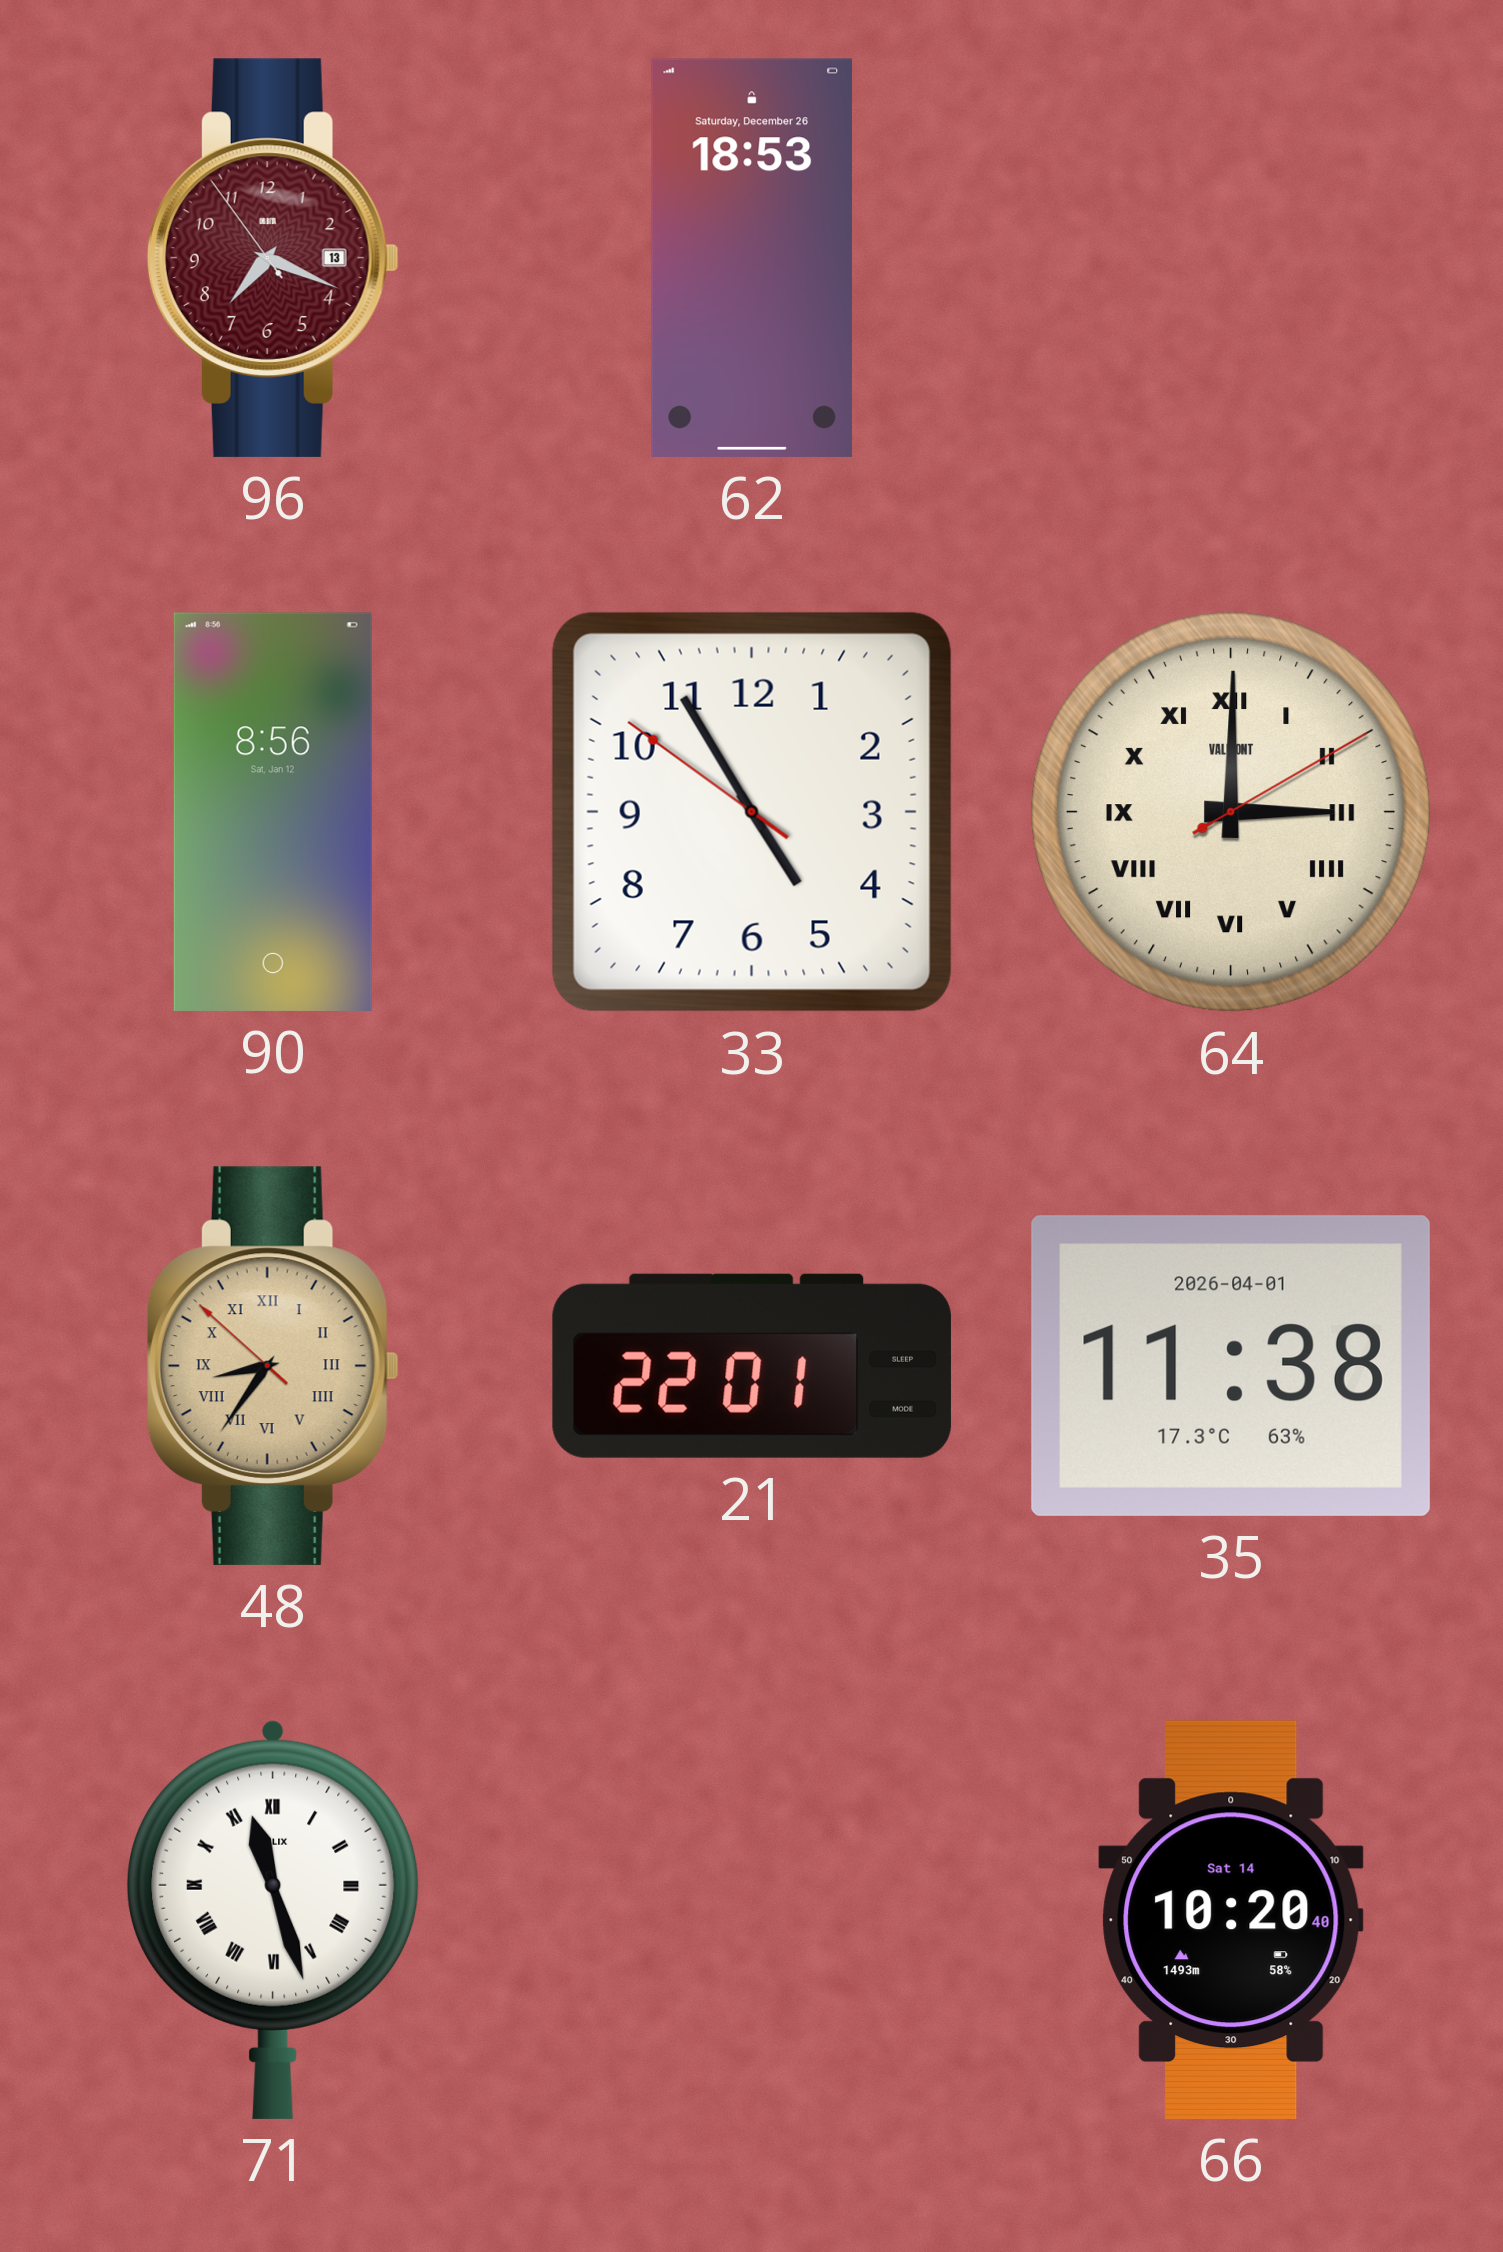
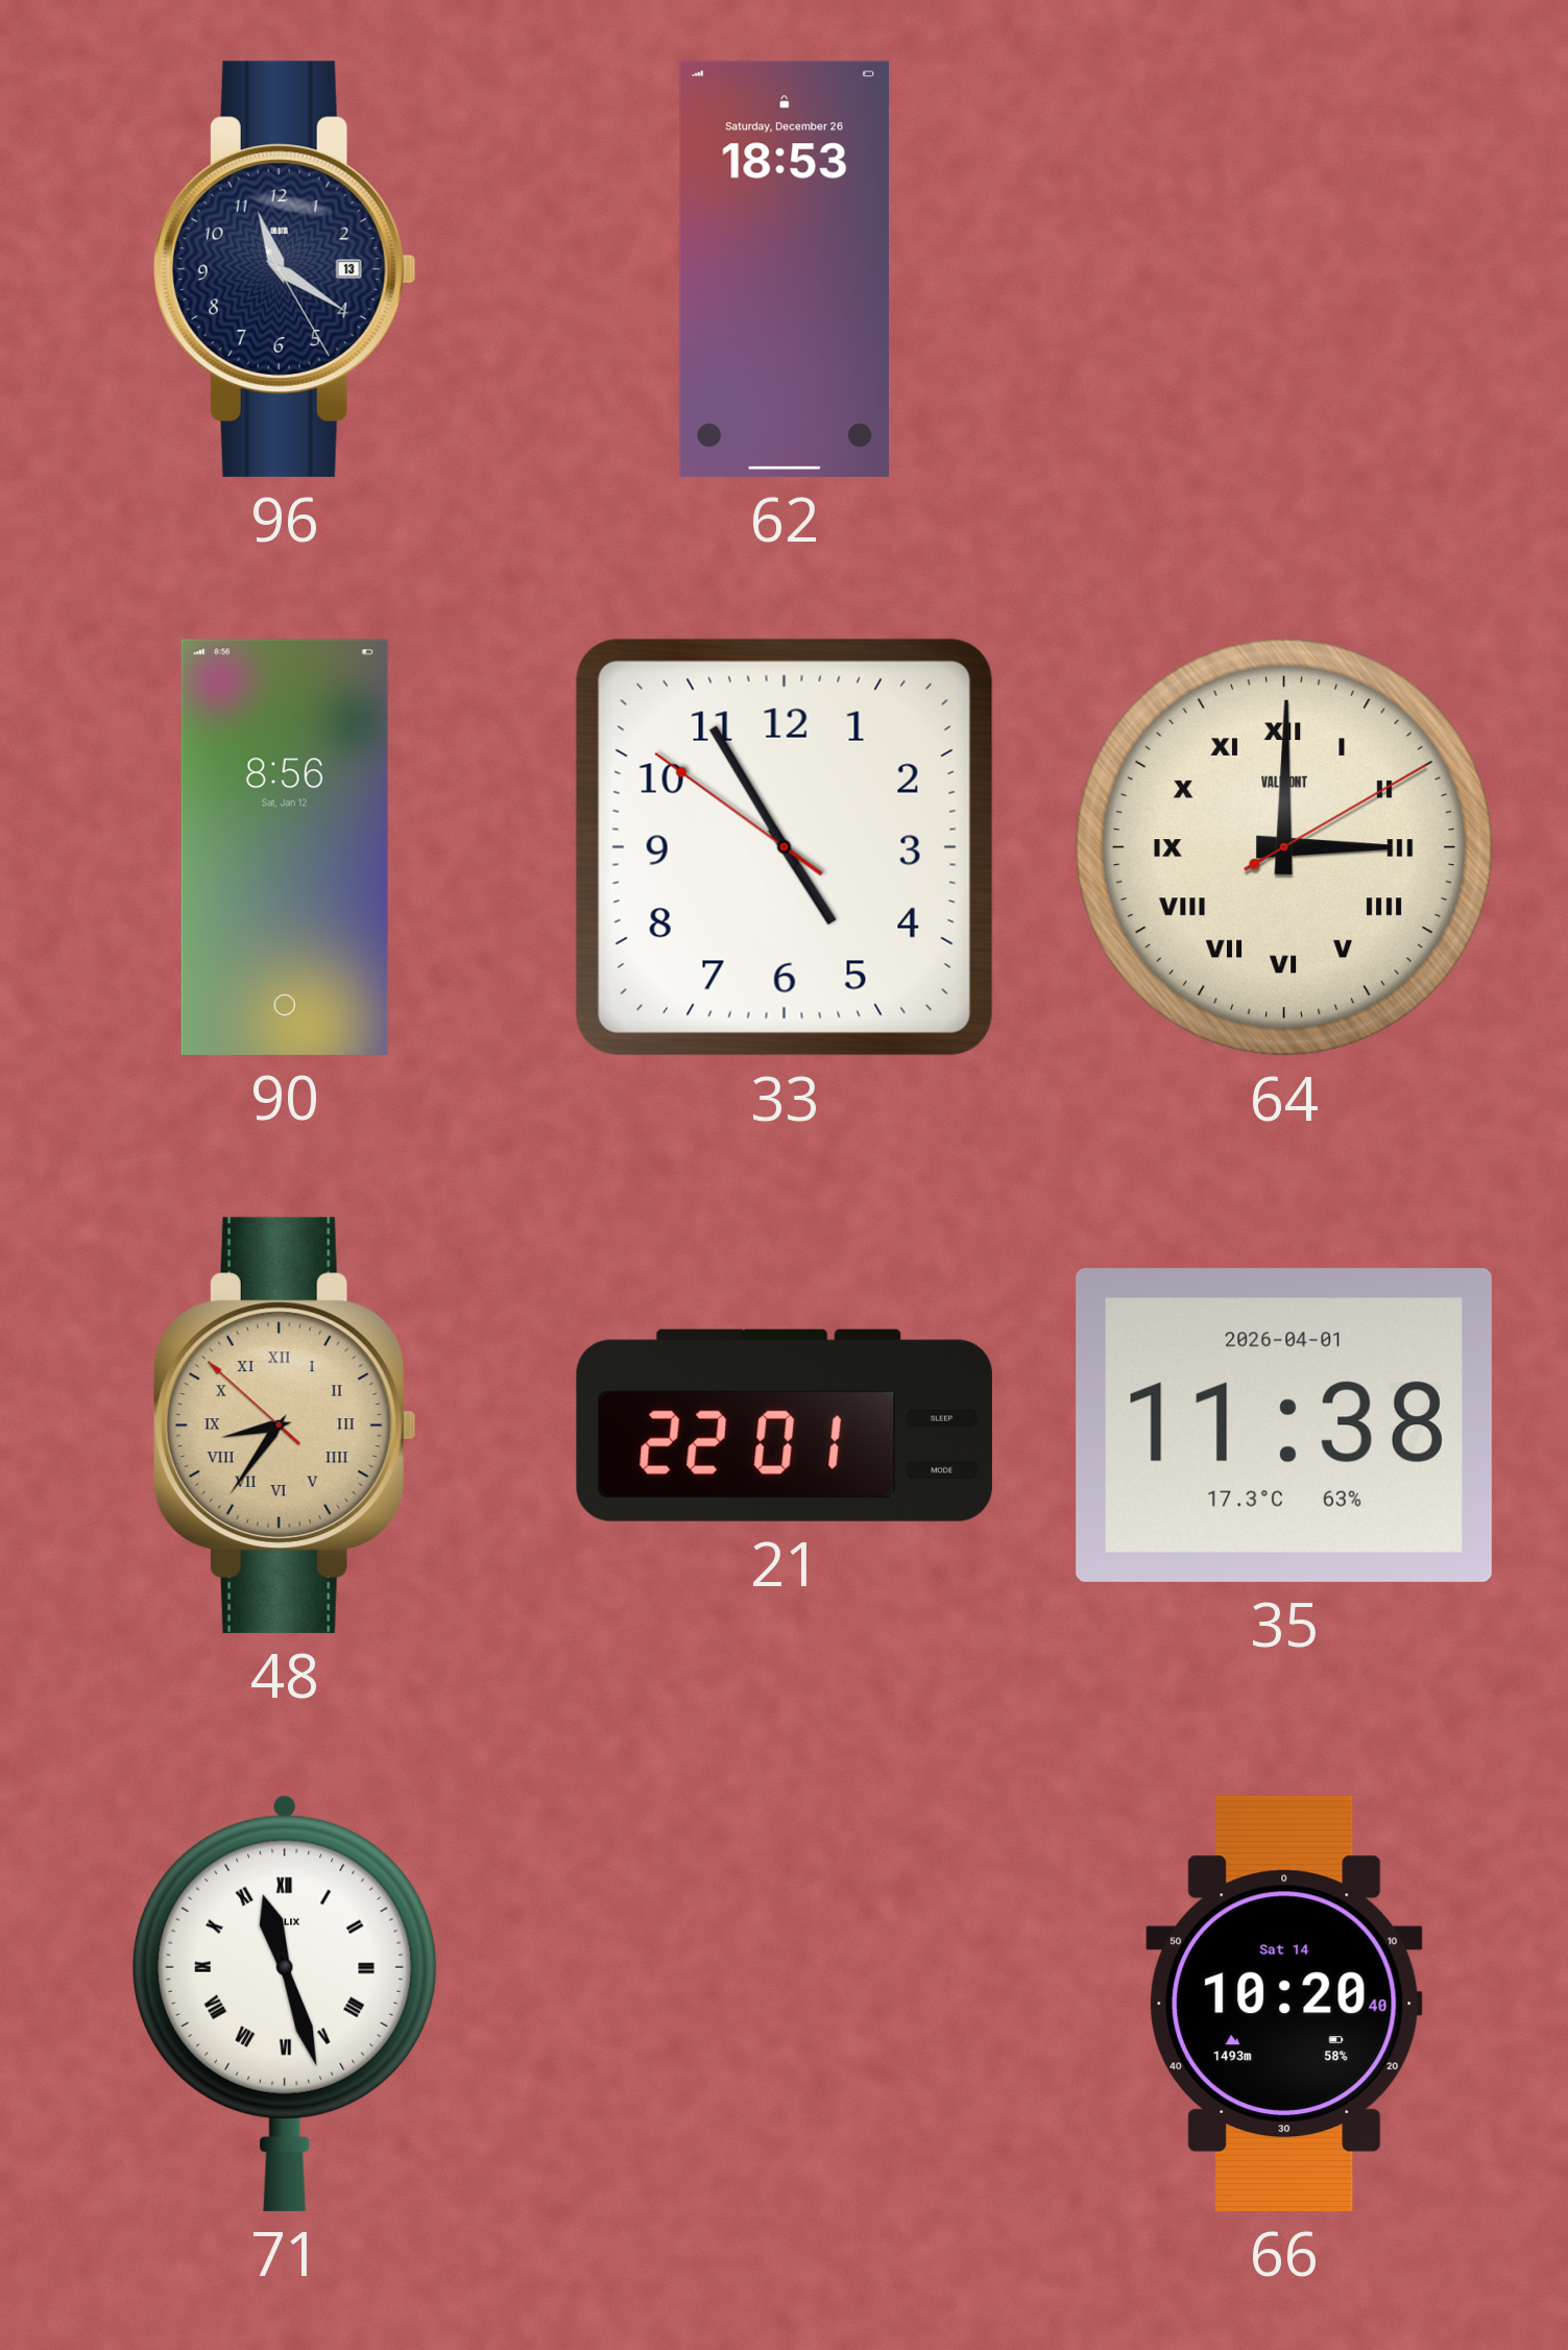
96: 7:18 -> 11:20 (285, 269)
96 dial: burgundy -> navy (285, 269)
